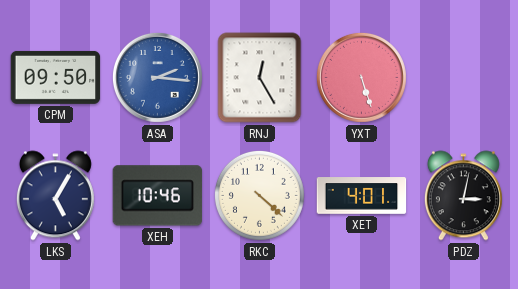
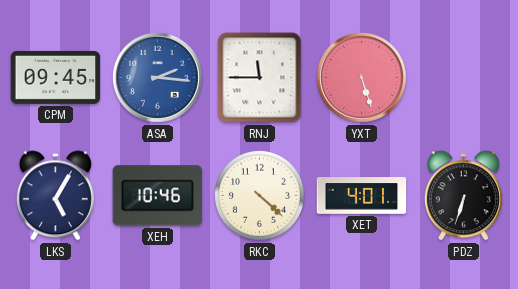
CPM: 09:50 -> 09:45 (56, 77)
RNJ: 12:25 -> 11:45 (260, 78)
PDZ: 3:02 -> 6:33 (463, 196)
